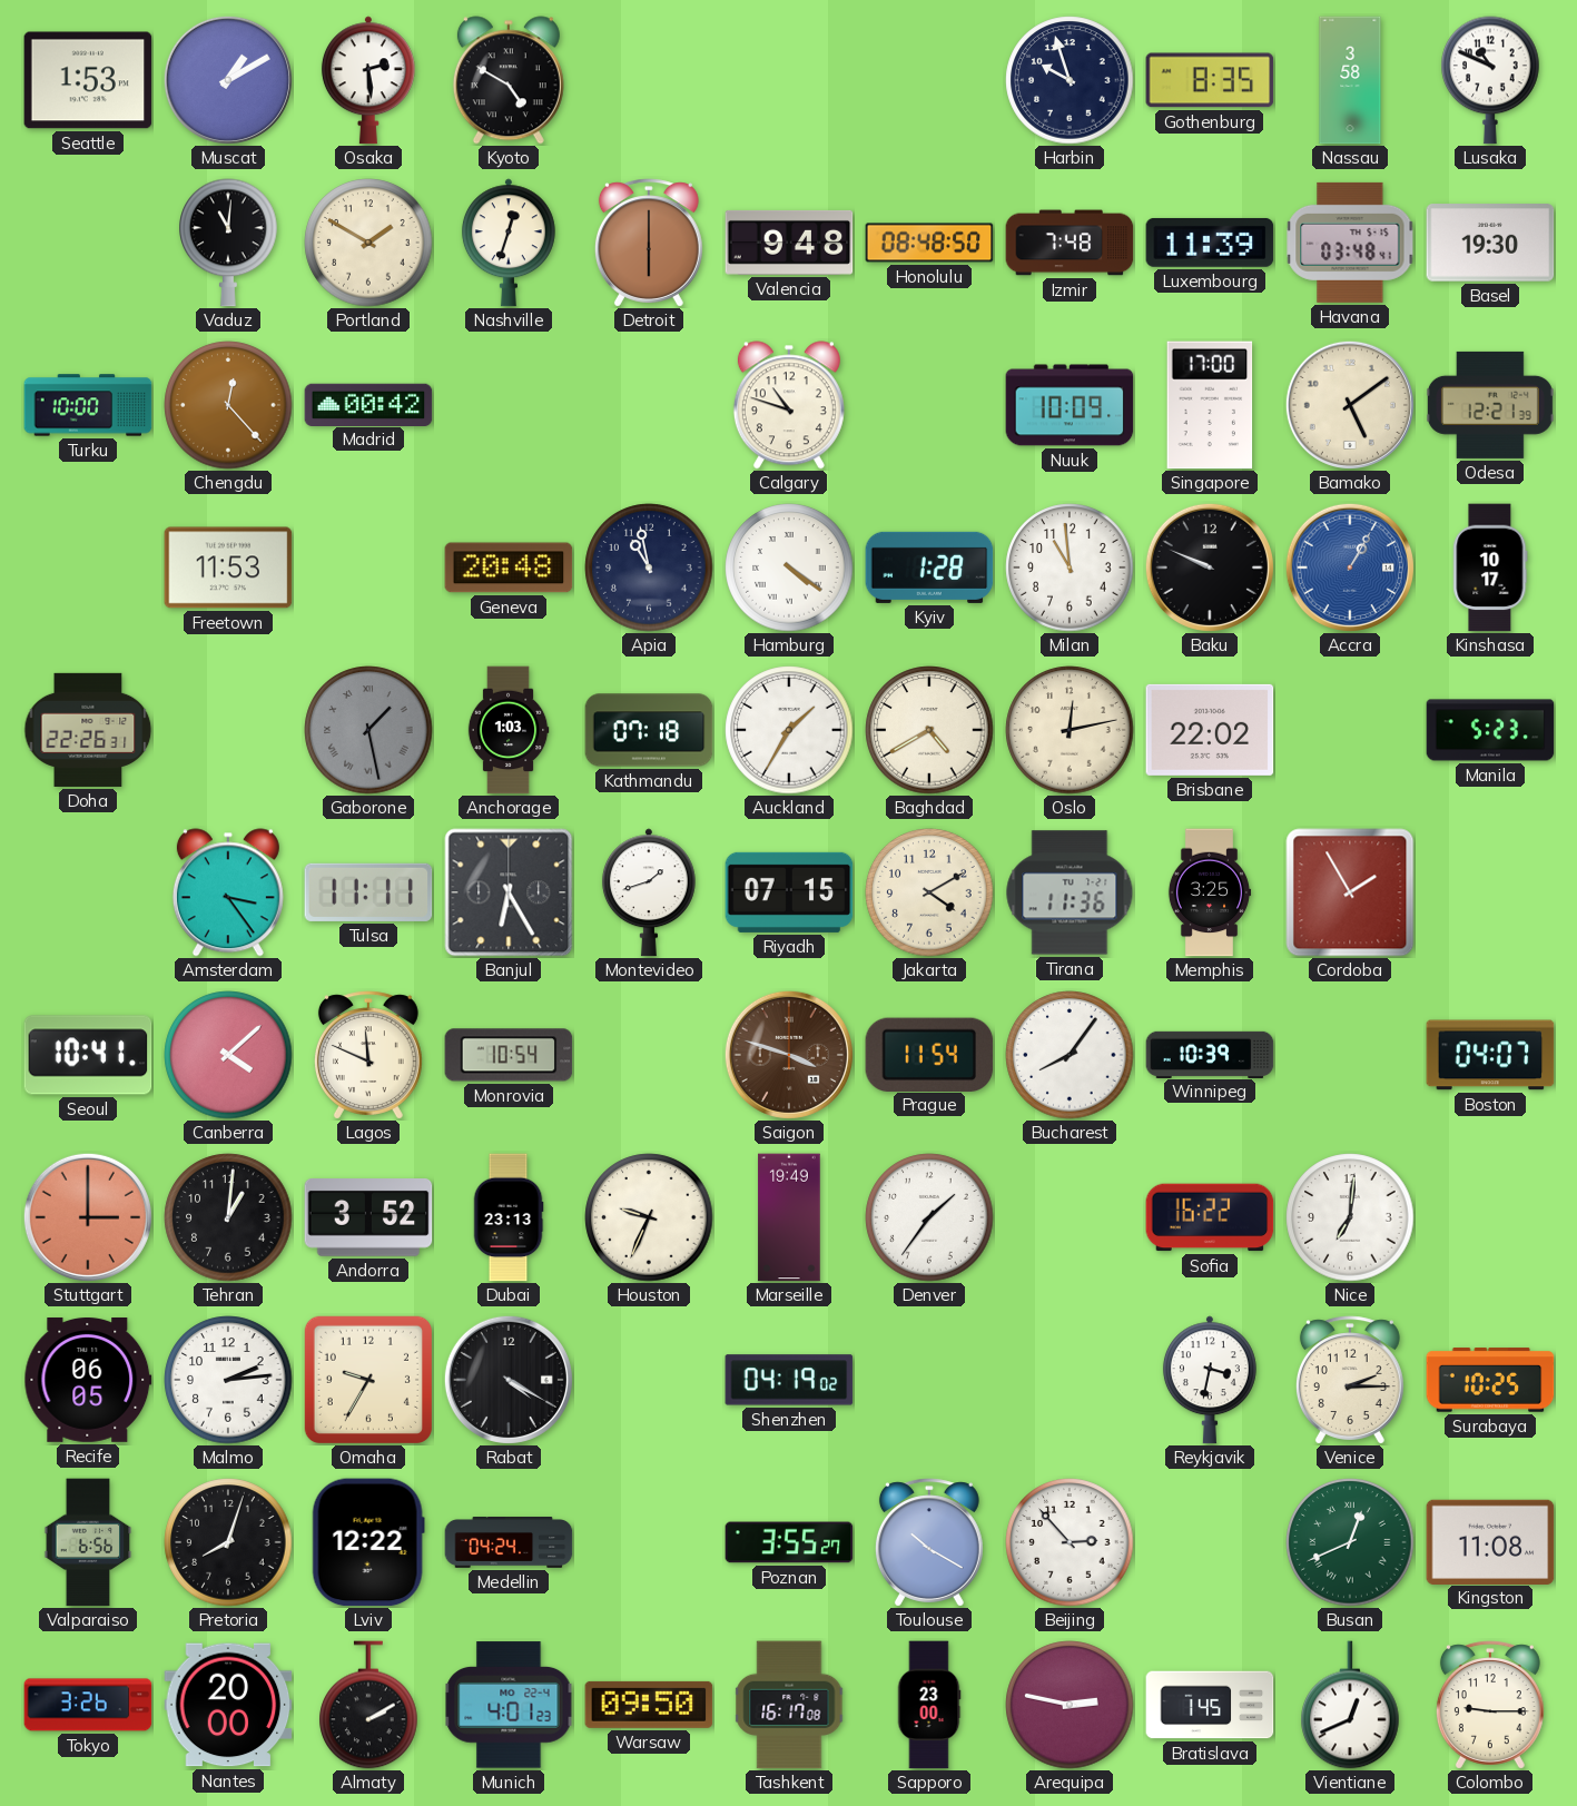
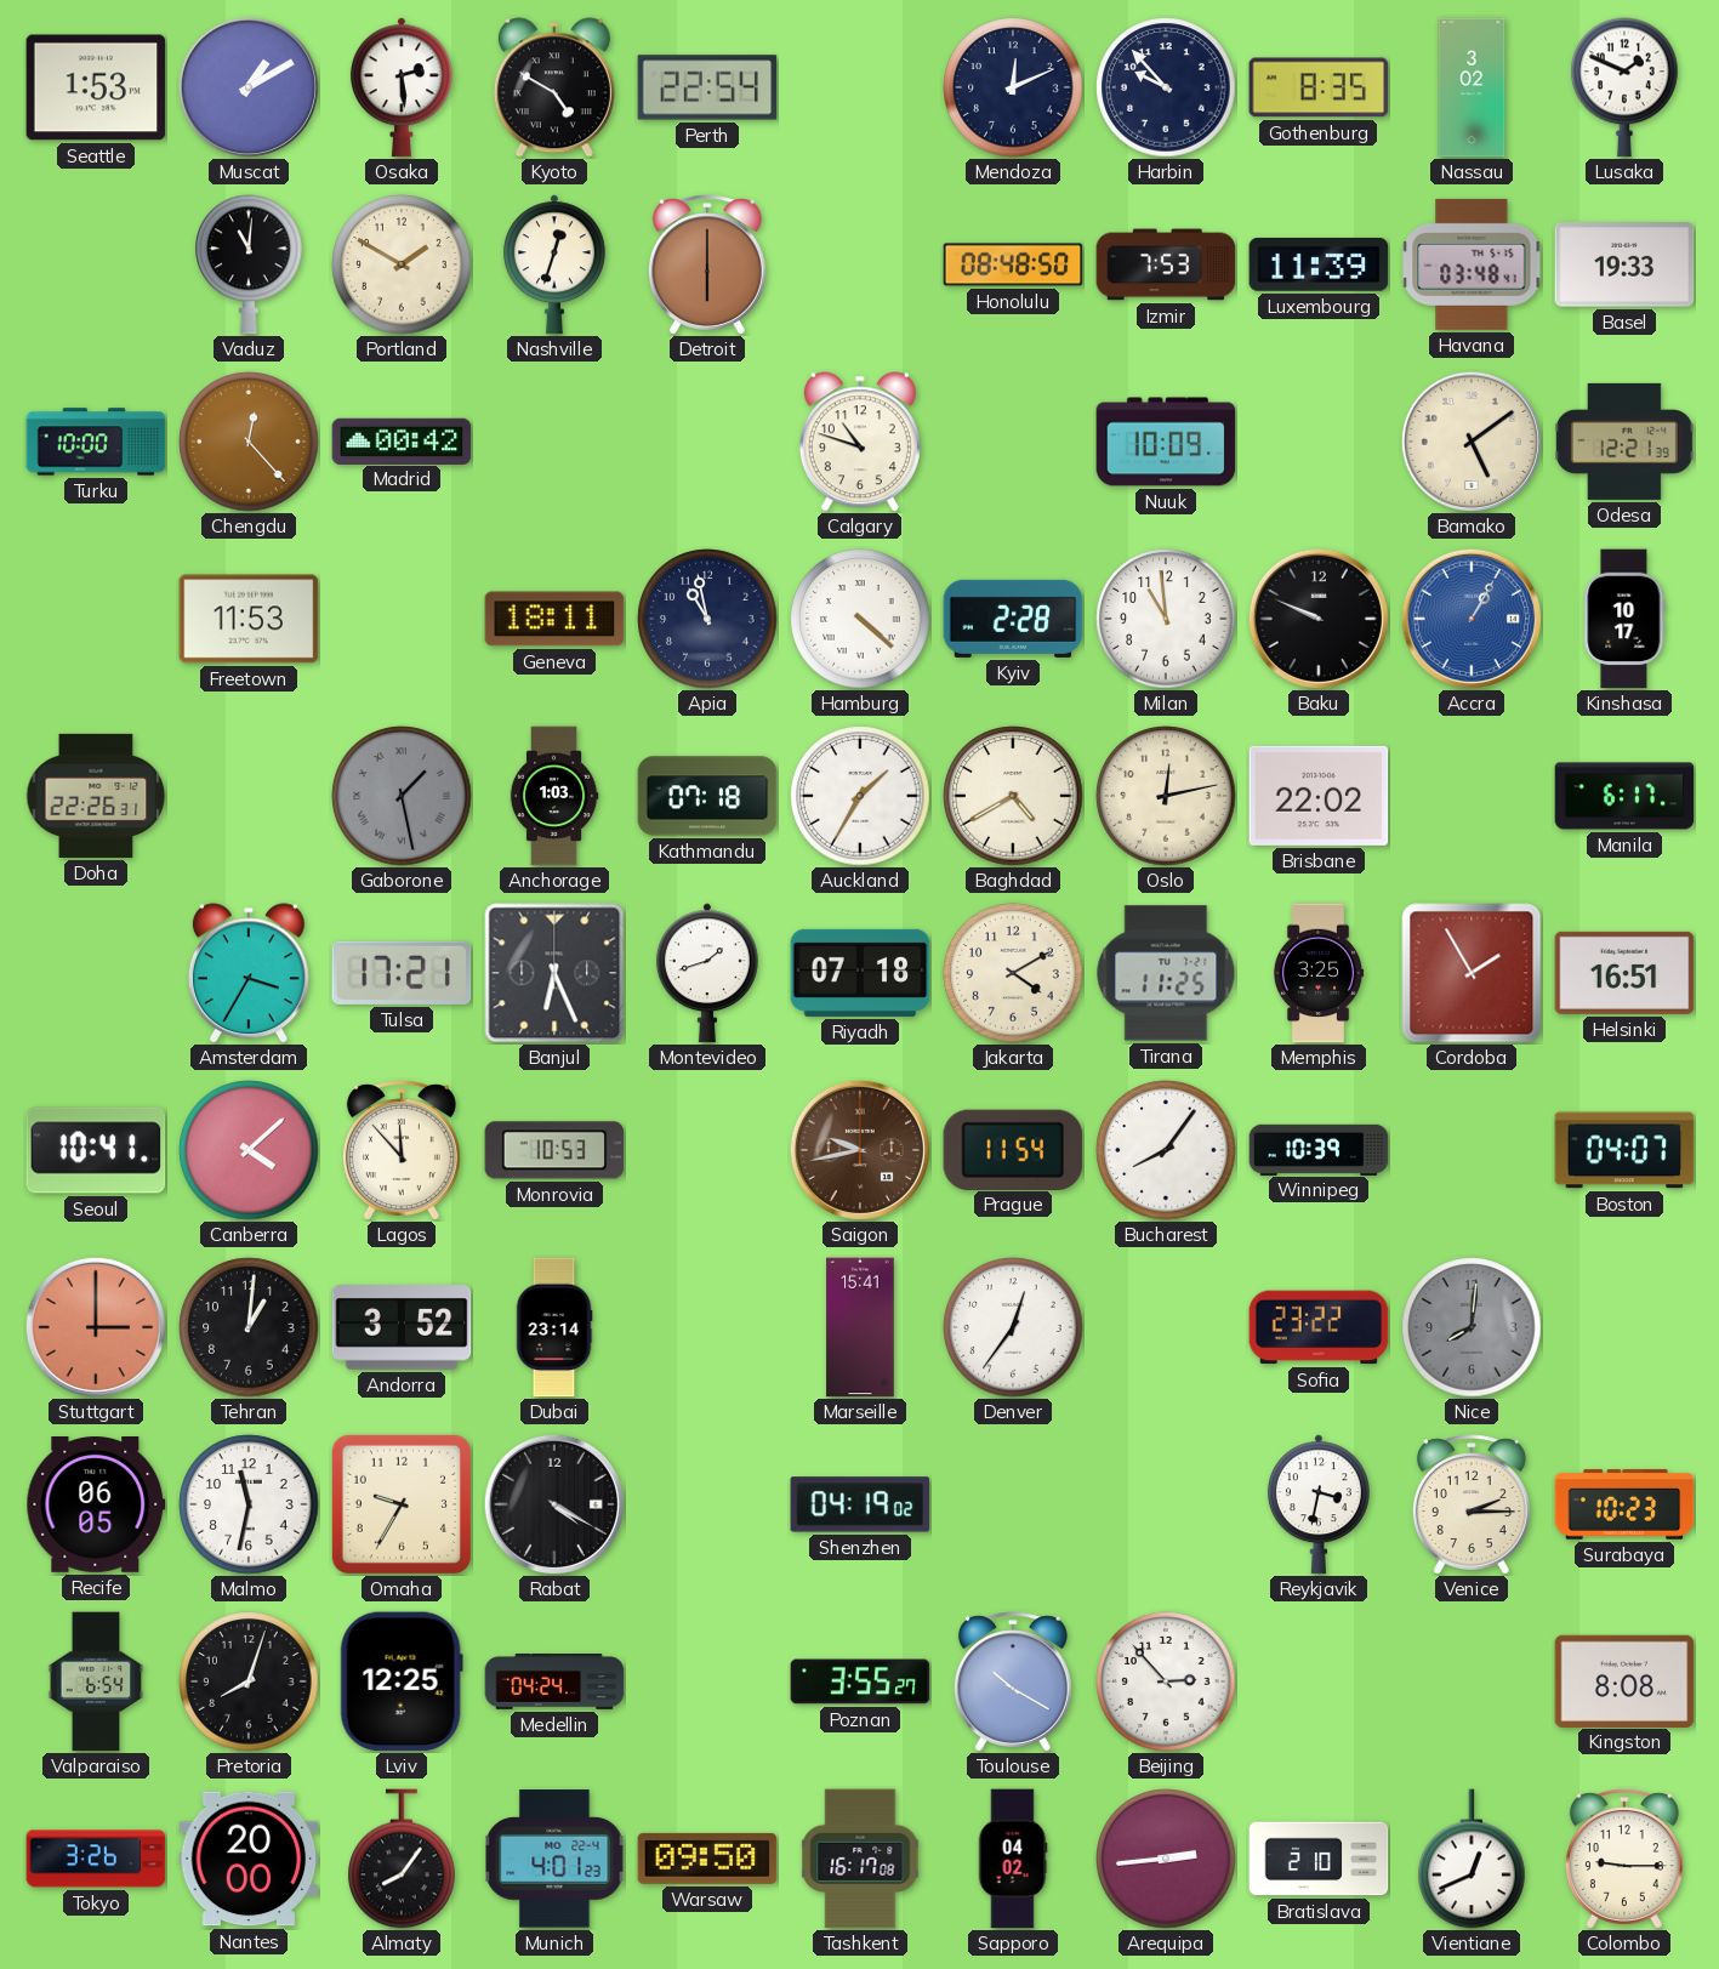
Perth: none -> 22:54 (707, 87)
Mendoza: none -> 12:11 (1013, 87)
Harbin: 9:57 -> 9:53 (1166, 87)
Nassau: 3:58 -> 3:02 (1472, 87)
Lusaka: 10:49 -> 1:49 (1624, 87)
Valencia: 9:48 -> none (789, 243)
Izmir: 7:48 -> 7:53 (1166, 264)
Basel: 19:30 -> 19:33 (1624, 264)
Singapore: 17:00 -> none (1210, 405)
Geneva: 20:48 -> 18:11 (554, 619)
Hamburg: 4:21 -> 4:22 (860, 619)
Kyiv: 1:28 -> 2:28 (1013, 619)
Manila: 5:23 -> 6:17 (1624, 796)
Amsterdam: 3:24 -> 3:35 (249, 973)
Tulsa: 11:11 -> 17:21 (402, 973)
Banjul: 6:25 -> 6:26 (554, 973)
Riyadh: 07:15 -> 07:18 (860, 973)
Tirana: 11:36 -> 11:25 (1166, 973)
Helsinki: none -> 16:51 (1624, 973)
Lagos: 11:49 -> 11:53 (402, 1150)
Monrovia: 10:54 -> 10:53 (554, 1150)
Saigon: 3:48 -> 9:43 (860, 1150)
Dubai: 23:13 -> 23:14 (554, 1327)
Houston: 9:34 -> none (649, 1217)
Marseille: 19:49 -> 15:41 (860, 1327)
Denver: 1:36 -> 12:36 (1013, 1327)
Sofia: 16:22 -> 23:22 (1319, 1327)
Nice: 7:01 -> 8:01 (1472, 1327)
Nice dial: white -> grey (1472, 1327)
Malmo: 2:14 -> 11:32 (249, 1504)
Surabaya: 10:25 -> 10:23 (1624, 1504)
Valparaiso: 6:56 -> 6:54 (96, 1681)
Lviv: 12:22 -> 12:25 (402, 1681)
Busan: 12:41 -> none (1350, 1542)
Kingston: 11:08 -> 8:08 (1624, 1680)
Almaty: 2:10 -> 8:06 (402, 1859)
Sapporo: 23:00 -> 04:02 (1013, 1859)
Arequipa: 2:47 -> 2:44 (1166, 1859)
Bratislava: 1:45 -> 2:10 (1319, 1859)
